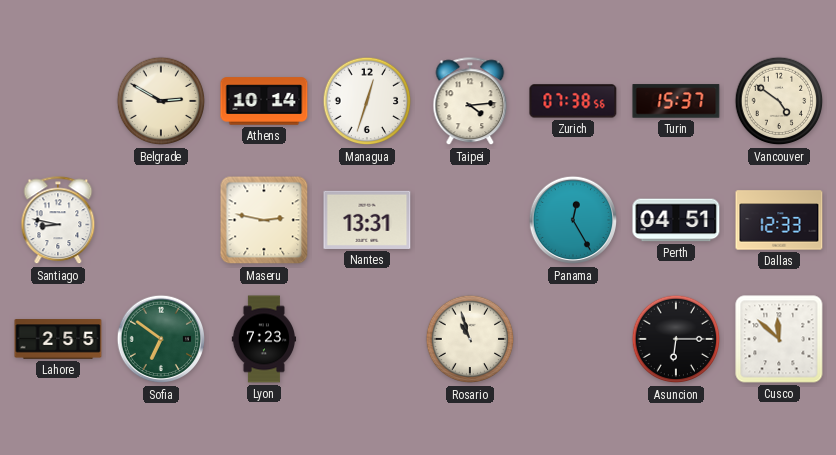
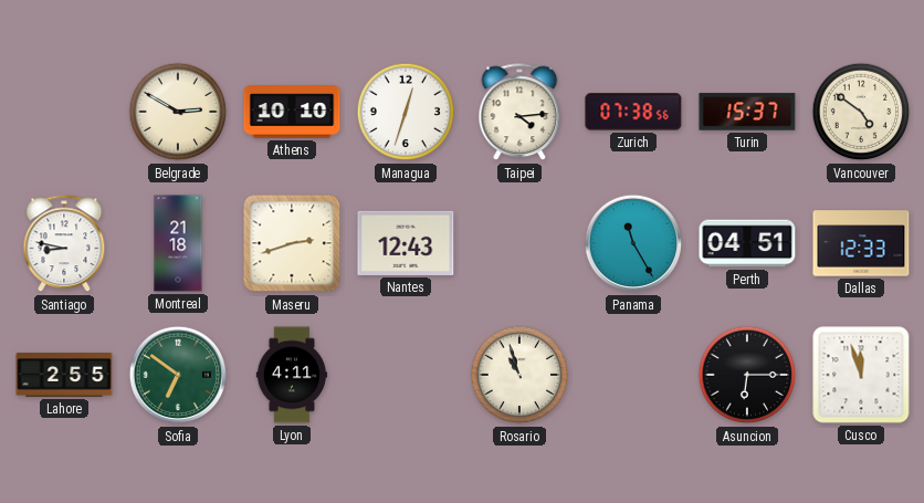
Athens: 10:14 -> 10:10 (292, 112)
Montreal: none -> 21:18 (178, 243)
Maseru: 2:47 -> 2:42 (292, 243)
Nantes: 13:31 -> 12:43 (406, 243)
Panama: 12:25 -> 11:25 (633, 243)
Lyon: 7:23 -> 4:11 (292, 375)
Cusco: 11:52 -> 11:57 (861, 375)
